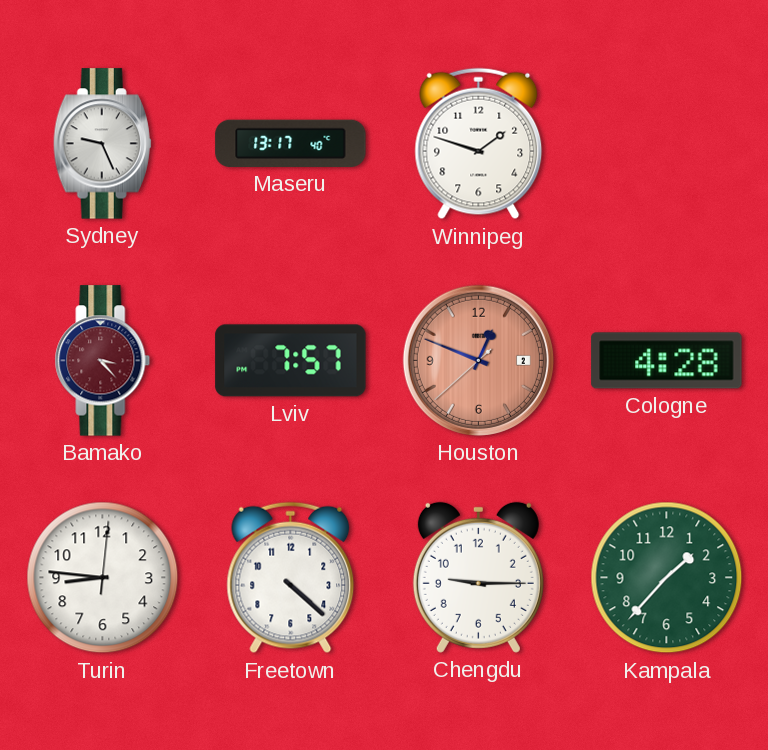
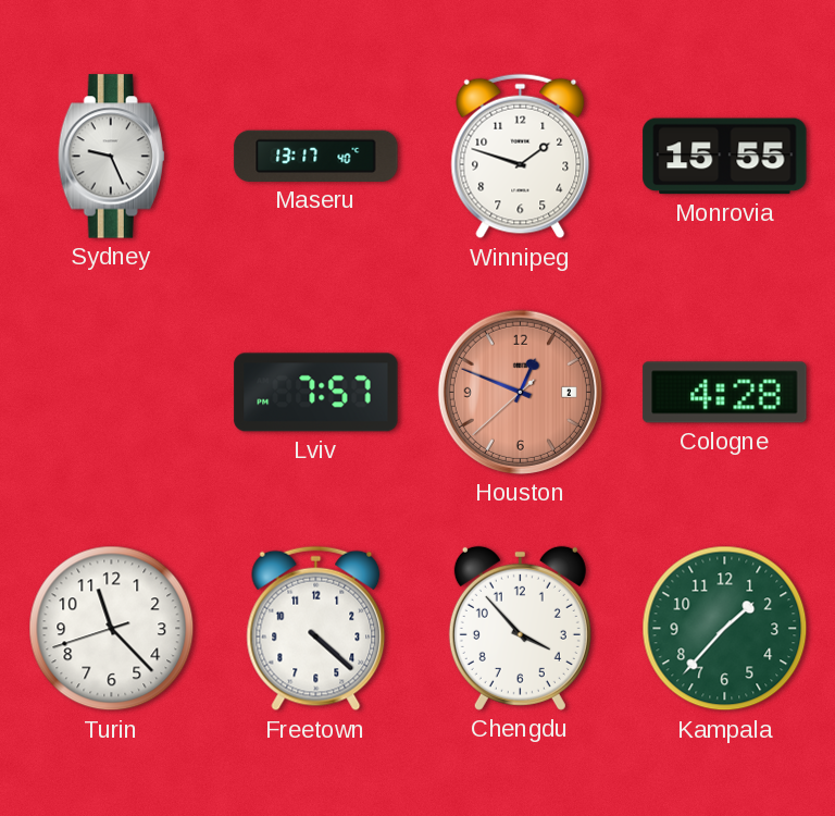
Monrovia: none -> 15:55 (725, 157)
Bamako: 3:23 -> none (103, 361)
Turin: 8:46 -> 11:22 (112, 629)
Chengdu: 9:15 -> 3:53 (520, 628)
